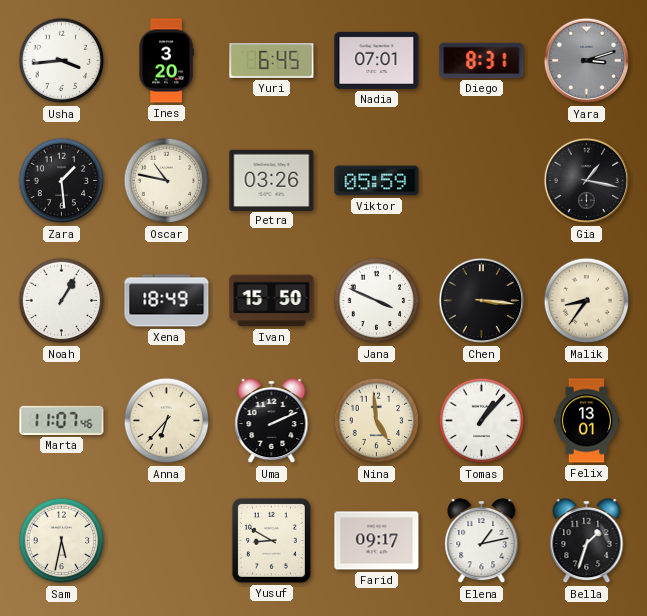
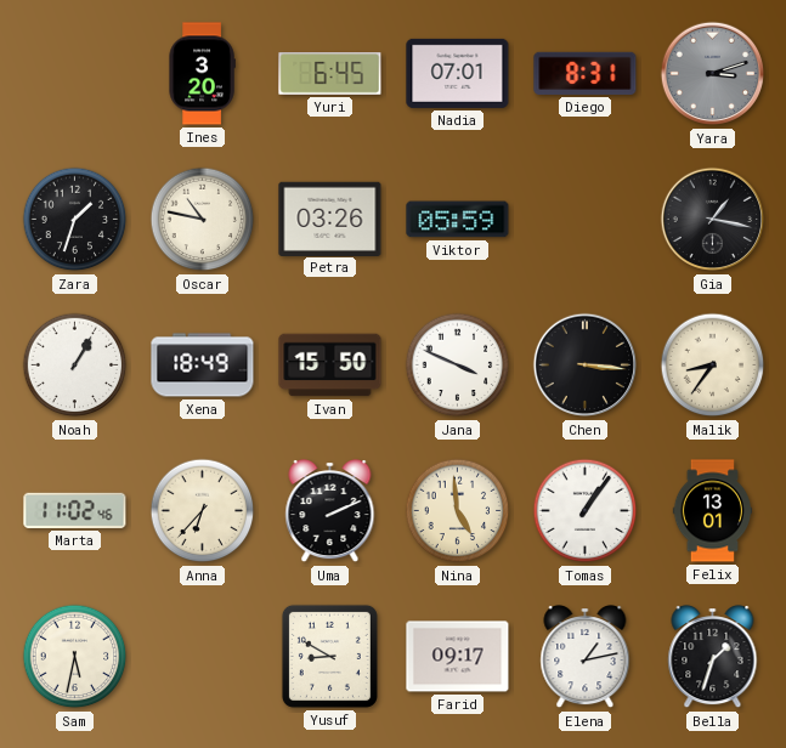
Usha: 3:44 -> none (62, 61)
Zara: 1:29 -> 1:33 (75, 220)
Marta: 11:07 -> 11:02 (75, 510)
Tomas: 1:07 -> 1:06 (586, 511)
